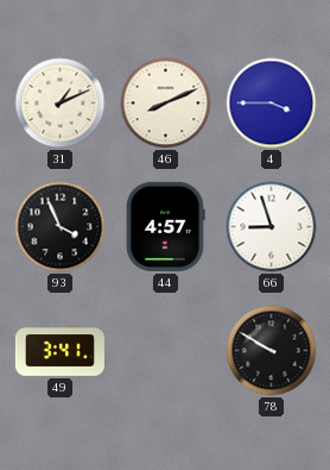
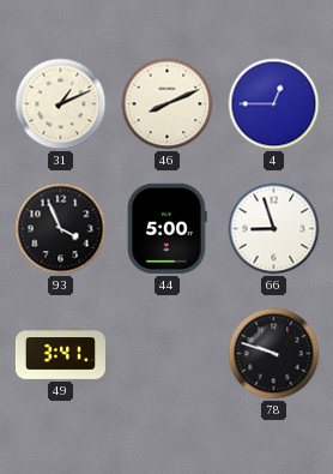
4: 3:45 -> 12:45 (274, 104)
44: 4:57 -> 5:00 (168, 228)
78: 9:50 -> 9:48 (274, 354)
